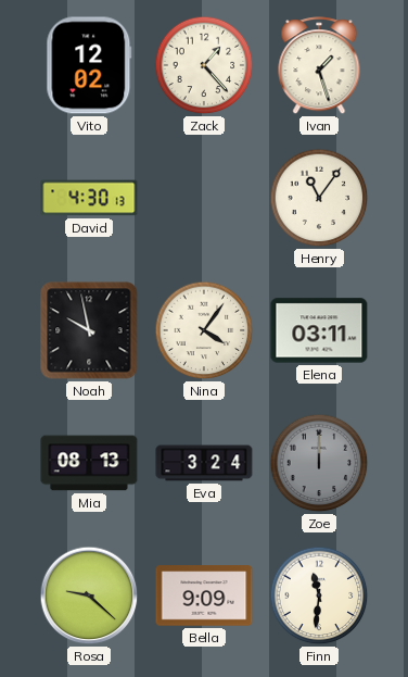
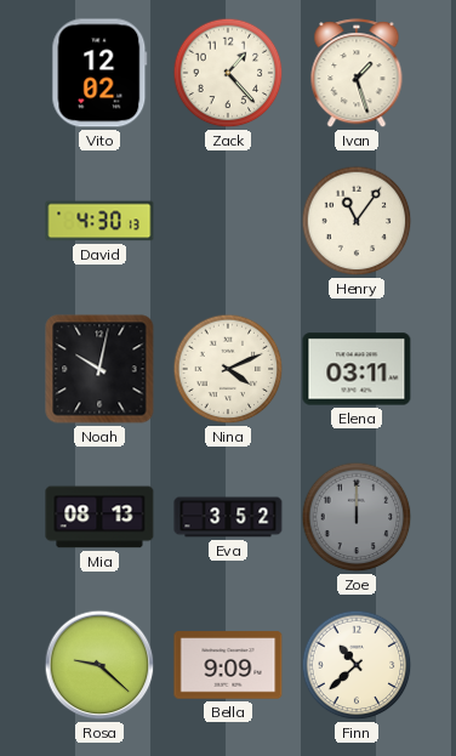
Noah: 9:58 -> 10:02 (99, 369)
Nina: 4:06 -> 4:11 (228, 369)
Eva: 3:24 -> 3:52 (228, 517)
Finn: 11:31 -> 10:38 (357, 665)
